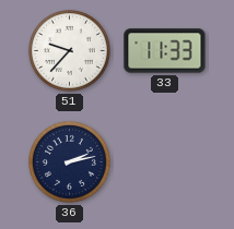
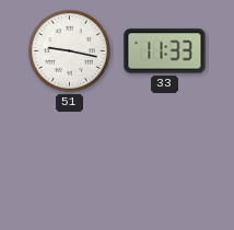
51: 9:37 -> 9:17 (70, 51)
36: 2:13 -> none (70, 162)
